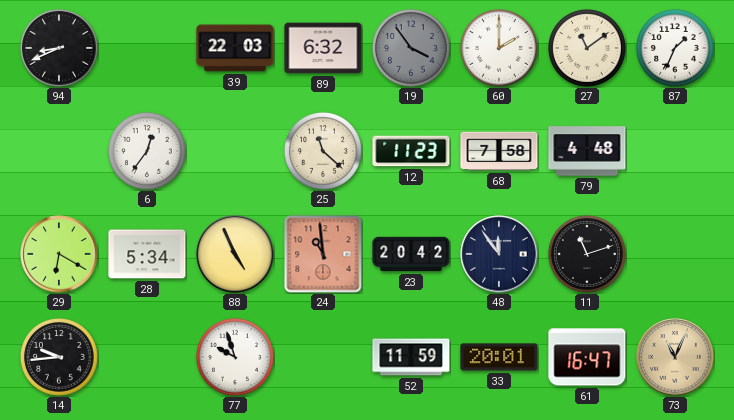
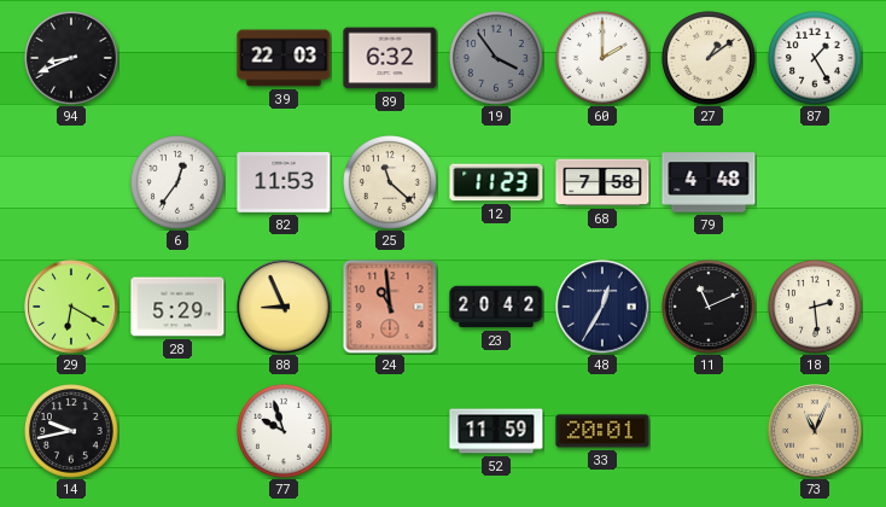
27: 11:09 -> 1:09 (710, 59)
87: 1:34 -> 1:25 (816, 59)
82: none -> 11:53 (284, 182)
28: 5:34 -> 5:29 (177, 307)
88: 4:56 -> 8:56 (284, 307)
48: 11:54 -> 12:35 (602, 307)
11: 11:12 -> 11:11 (710, 308)
18: none -> 2:29 (816, 308)
14: 9:44 -> 9:43 (72, 432)
61: 16:47 -> none (587, 357)
